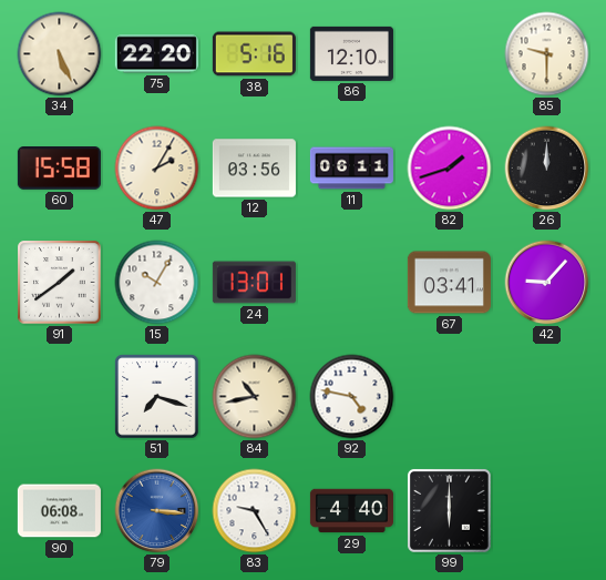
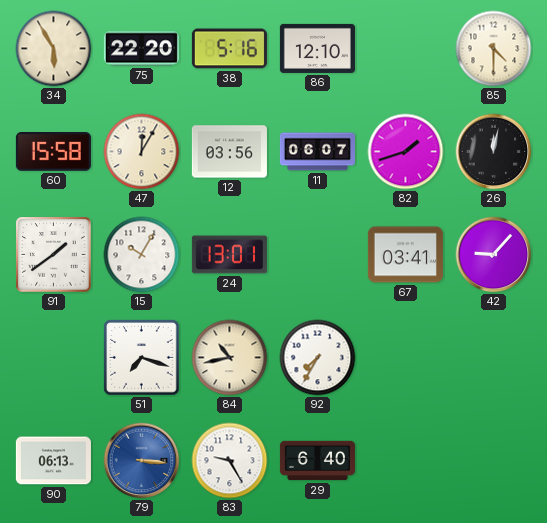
34: 5:26 -> 5:55 (54, 49)
85: 9:30 -> 4:30 (494, 49)
47: 2:05 -> 12:05 (142, 152)
11: 06:11 -> 06:07 (317, 152)
26: 12:00 -> 12:02 (494, 152)
92: 4:47 -> 7:35 (318, 358)
90: 06:08 -> 06:13 (53, 461)
29: 4:40 -> 6:40 (317, 461)
99: 6:00 -> none (450, 511)
